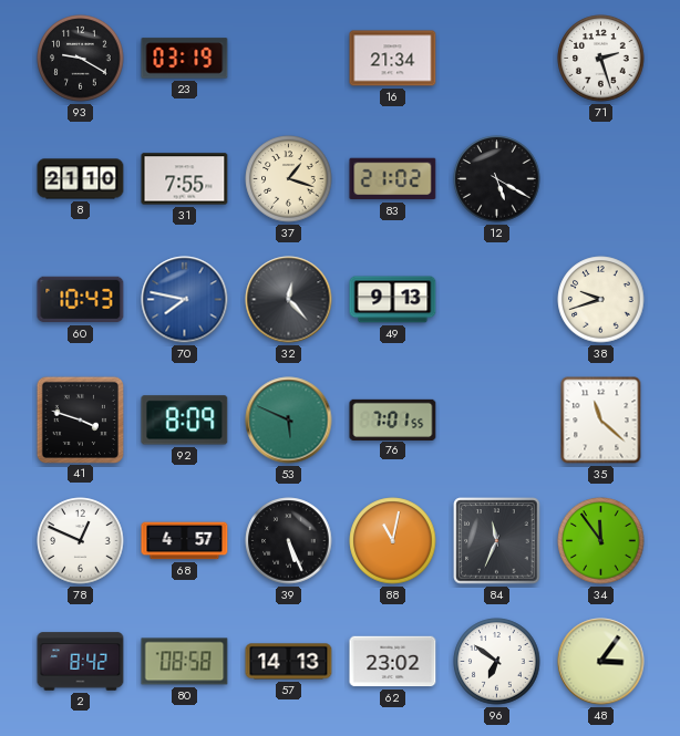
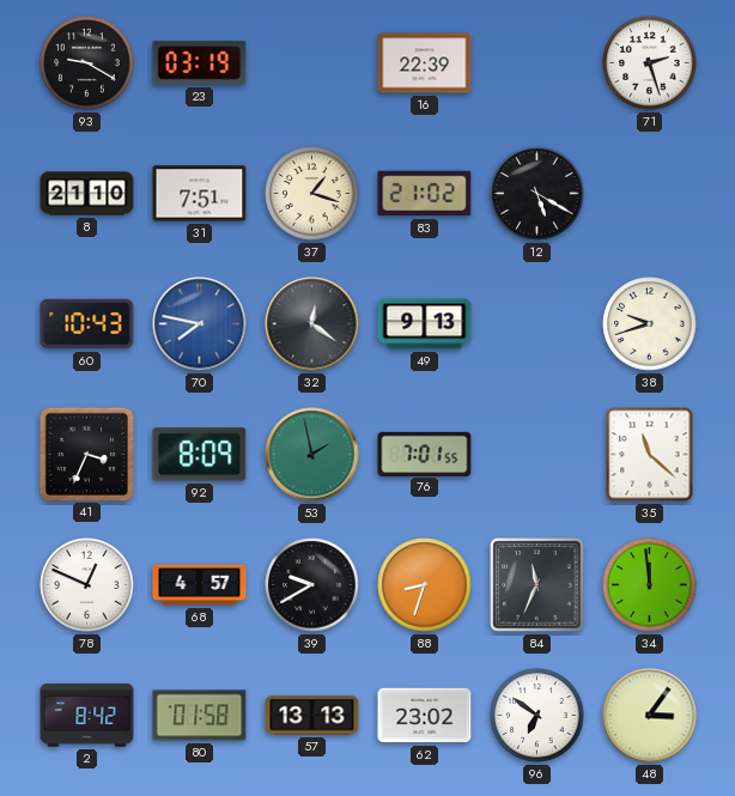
16: 21:34 -> 22:39 (425, 63)
31: 7:55 -> 7:51 (200, 194)
32: 12:23 -> 12:21 (312, 324)
41: 3:48 -> 3:34 (86, 454)
53: 5:49 -> 1:58 (312, 455)
39: 5:26 -> 9:40 (312, 585)
88: 11:02 -> 8:33 (425, 585)
34: 11:54 -> 11:59 (650, 585)
80: 08:58 -> 01:58 (200, 716)
57: 14:13 -> 13:13 (312, 716)
